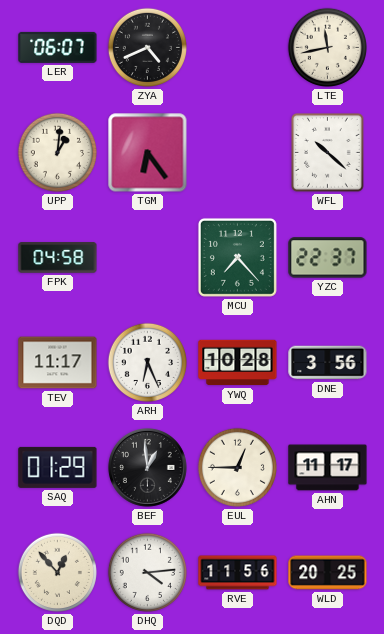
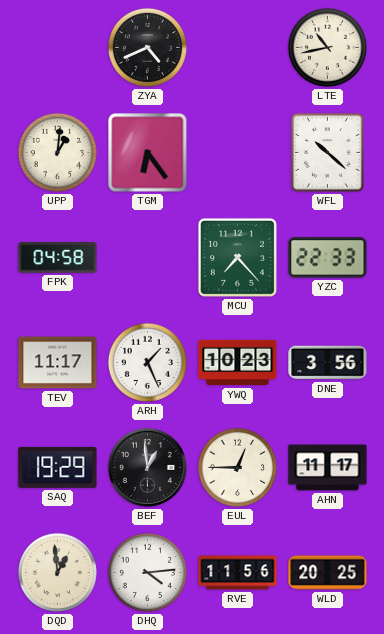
LER: 06:07 -> none (58, 47)
LTE: 11:43 -> 10:43 (327, 47)
YZC: 22:37 -> 22:33 (328, 258)
ARH: 6:26 -> 1:26 (147, 362)
YWQ: 10:28 -> 10:23 (238, 363)
SAQ: 01:29 -> 19:29 (58, 467)
DQD: 12:53 -> 12:59 (57, 572)
